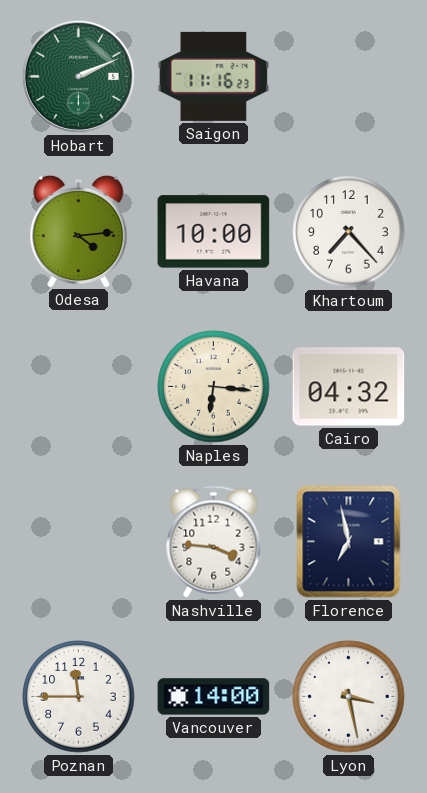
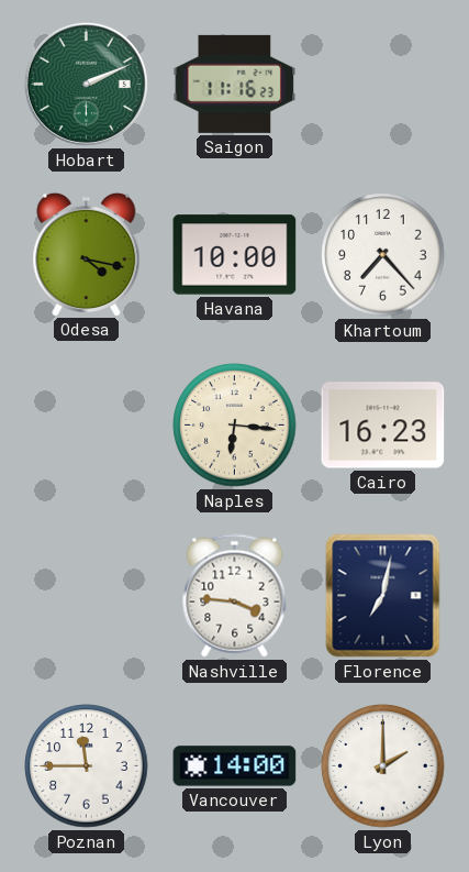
Odesa: 4:14 -> 4:17 (87, 254)
Cairo: 04:32 -> 16:23 (383, 426)
Florence: 6:58 -> 7:02 (383, 596)
Lyon: 3:28 -> 2:00 (383, 766)
